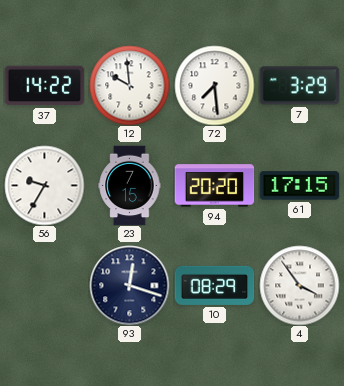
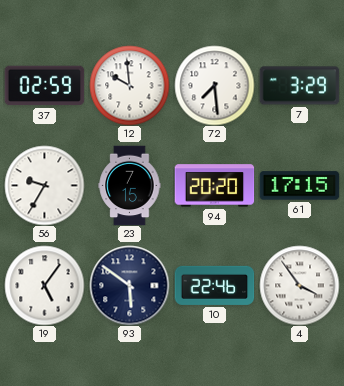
37: 14:22 -> 02:59 (44, 86)
19: none -> 5:06 (44, 285)
93: 12:18 -> 5:51 (129, 285)
10: 08:29 -> 22:46 (214, 285)
